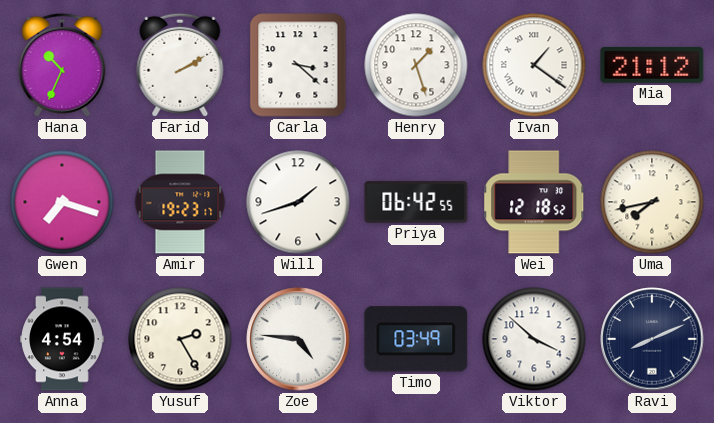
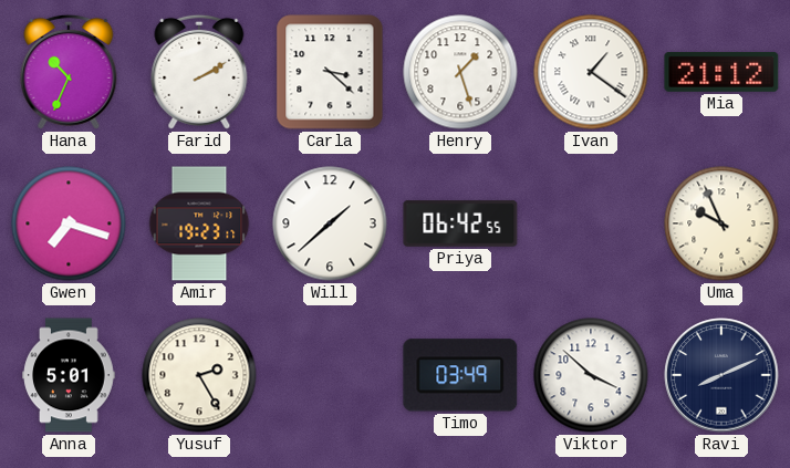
Will: 1:42 -> 1:38 (330, 223)
Wei: 12:18 -> none (534, 202)
Uma: 7:43 -> 9:56 (721, 223)
Anna: 4:54 -> 5:01 (69, 375)
Zoe: 4:46 -> none (298, 339)
